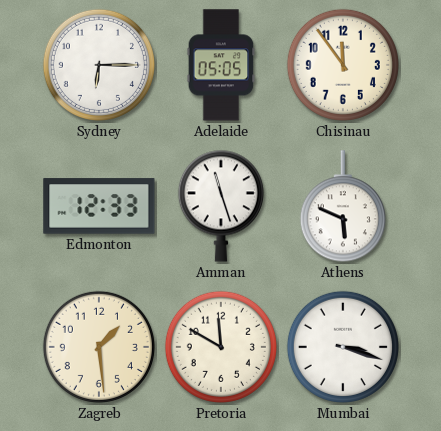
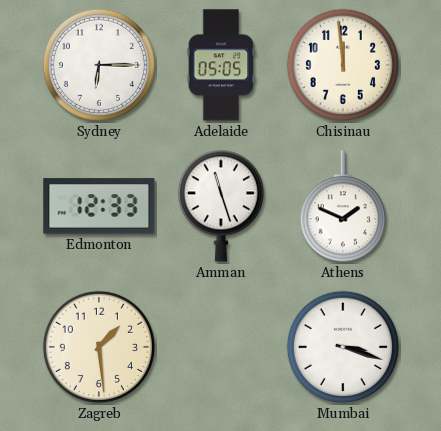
Chisinau: 11:54 -> 11:59 (343, 65)
Athens: 5:49 -> 1:49 (343, 207)
Pretoria: 11:50 -> none (221, 347)
